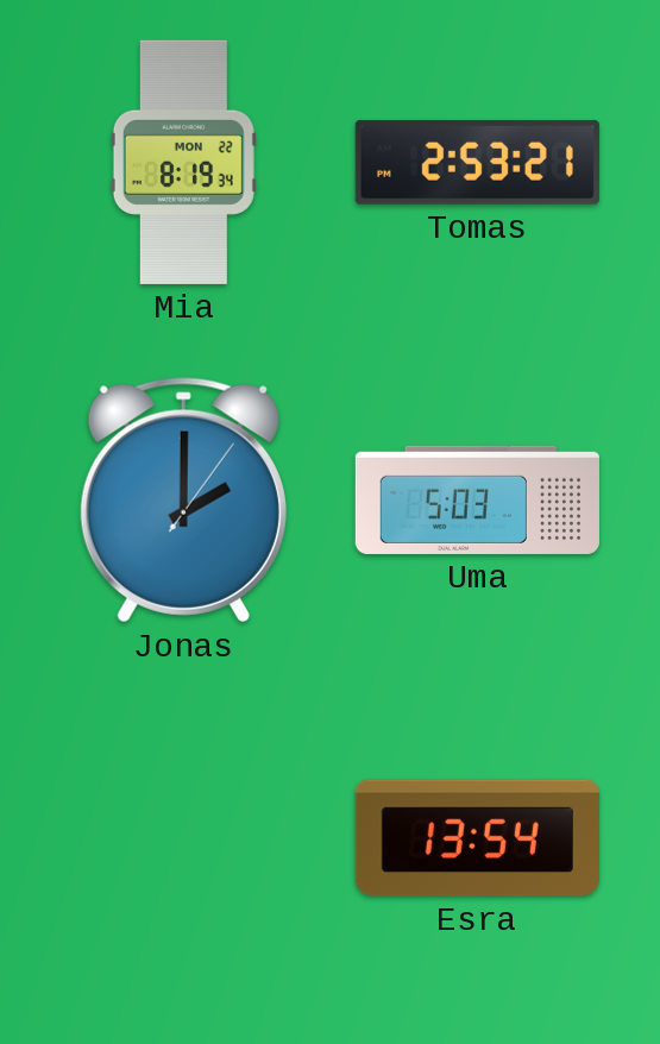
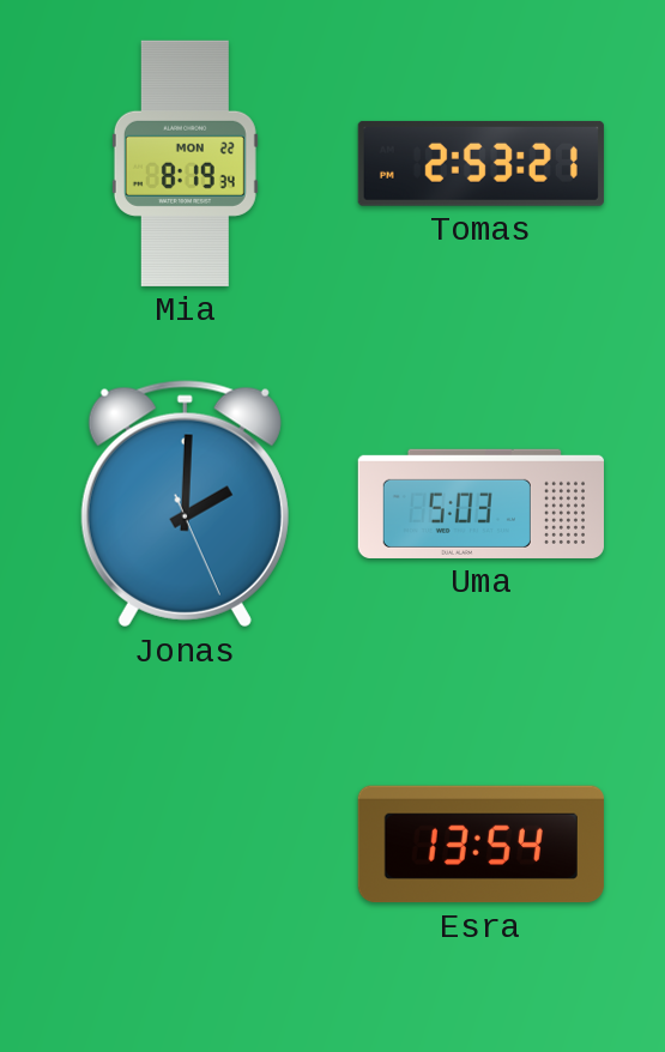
Jonas: 2:00:06 -> 2:00:26 (185, 504)
